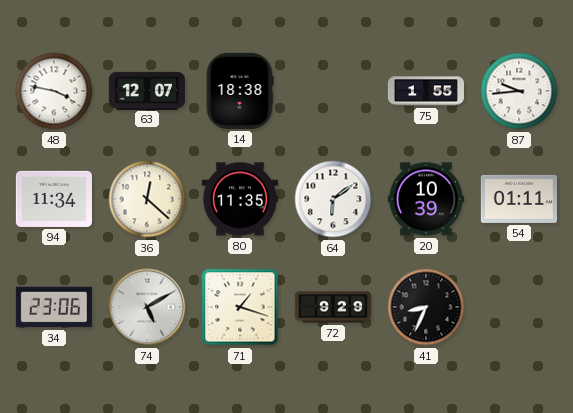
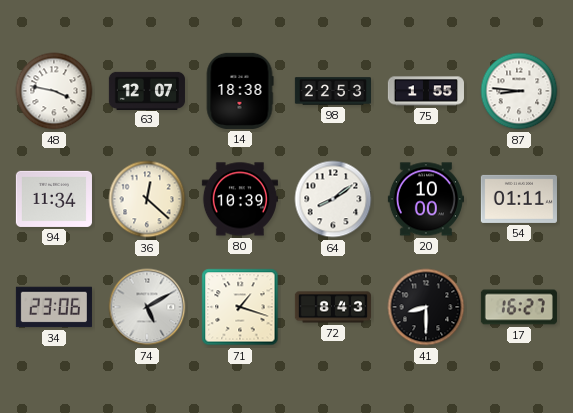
98: none -> 22:53 (332, 91)
87: 9:44 -> 8:46 (519, 91)
80: 11:35 -> 10:39 (240, 199)
64: 6:09 -> 8:09 (333, 199)
20: 10:39 -> 10:00 (426, 199)
72: 9:29 -> 8:43 (333, 307)
41: 8:34 -> 8:30 (426, 307)
17: none -> 16:27 (519, 307)
